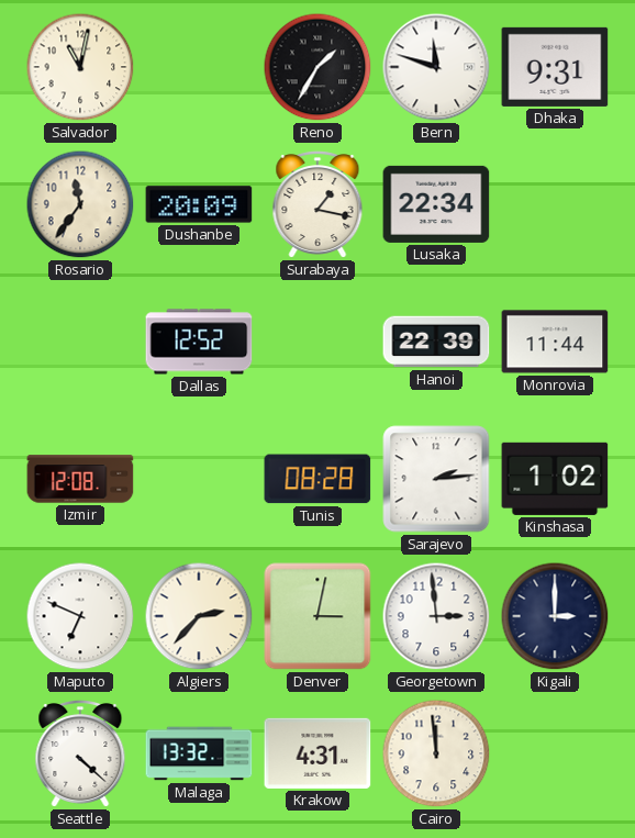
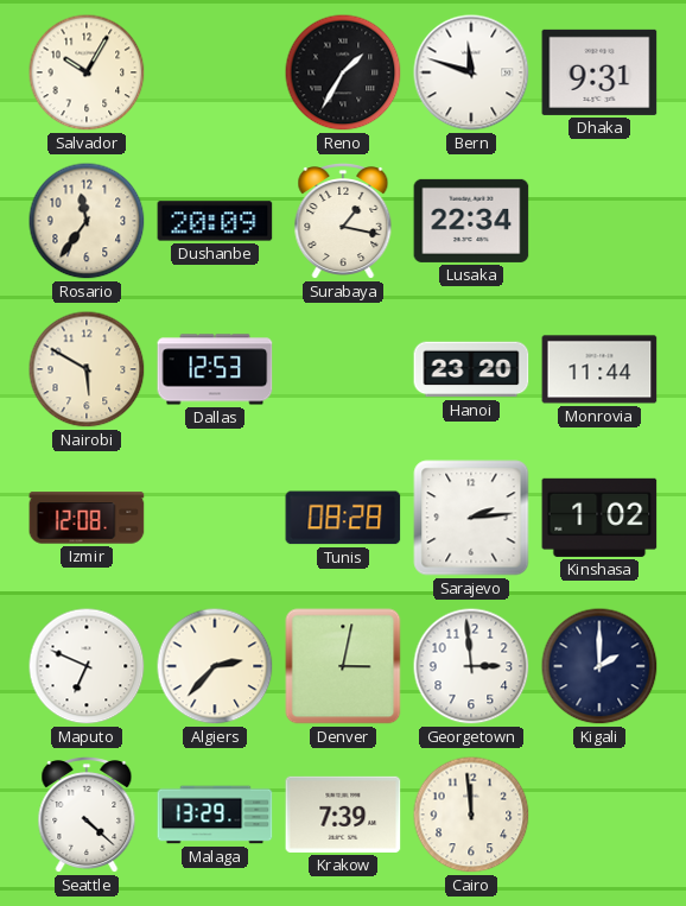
Salvador: 11:02 -> 10:05 (87, 72)
Nairobi: none -> 5:50 (87, 369)
Dallas: 12:52 -> 12:53 (215, 369)
Hanoi: 22:39 -> 23:20 (471, 369)
Kigali: 3:00 -> 2:00 (599, 666)
Malaga: 13:32 -> 13:29 (215, 815)
Krakow: 4:31 -> 7:39 (343, 815)
